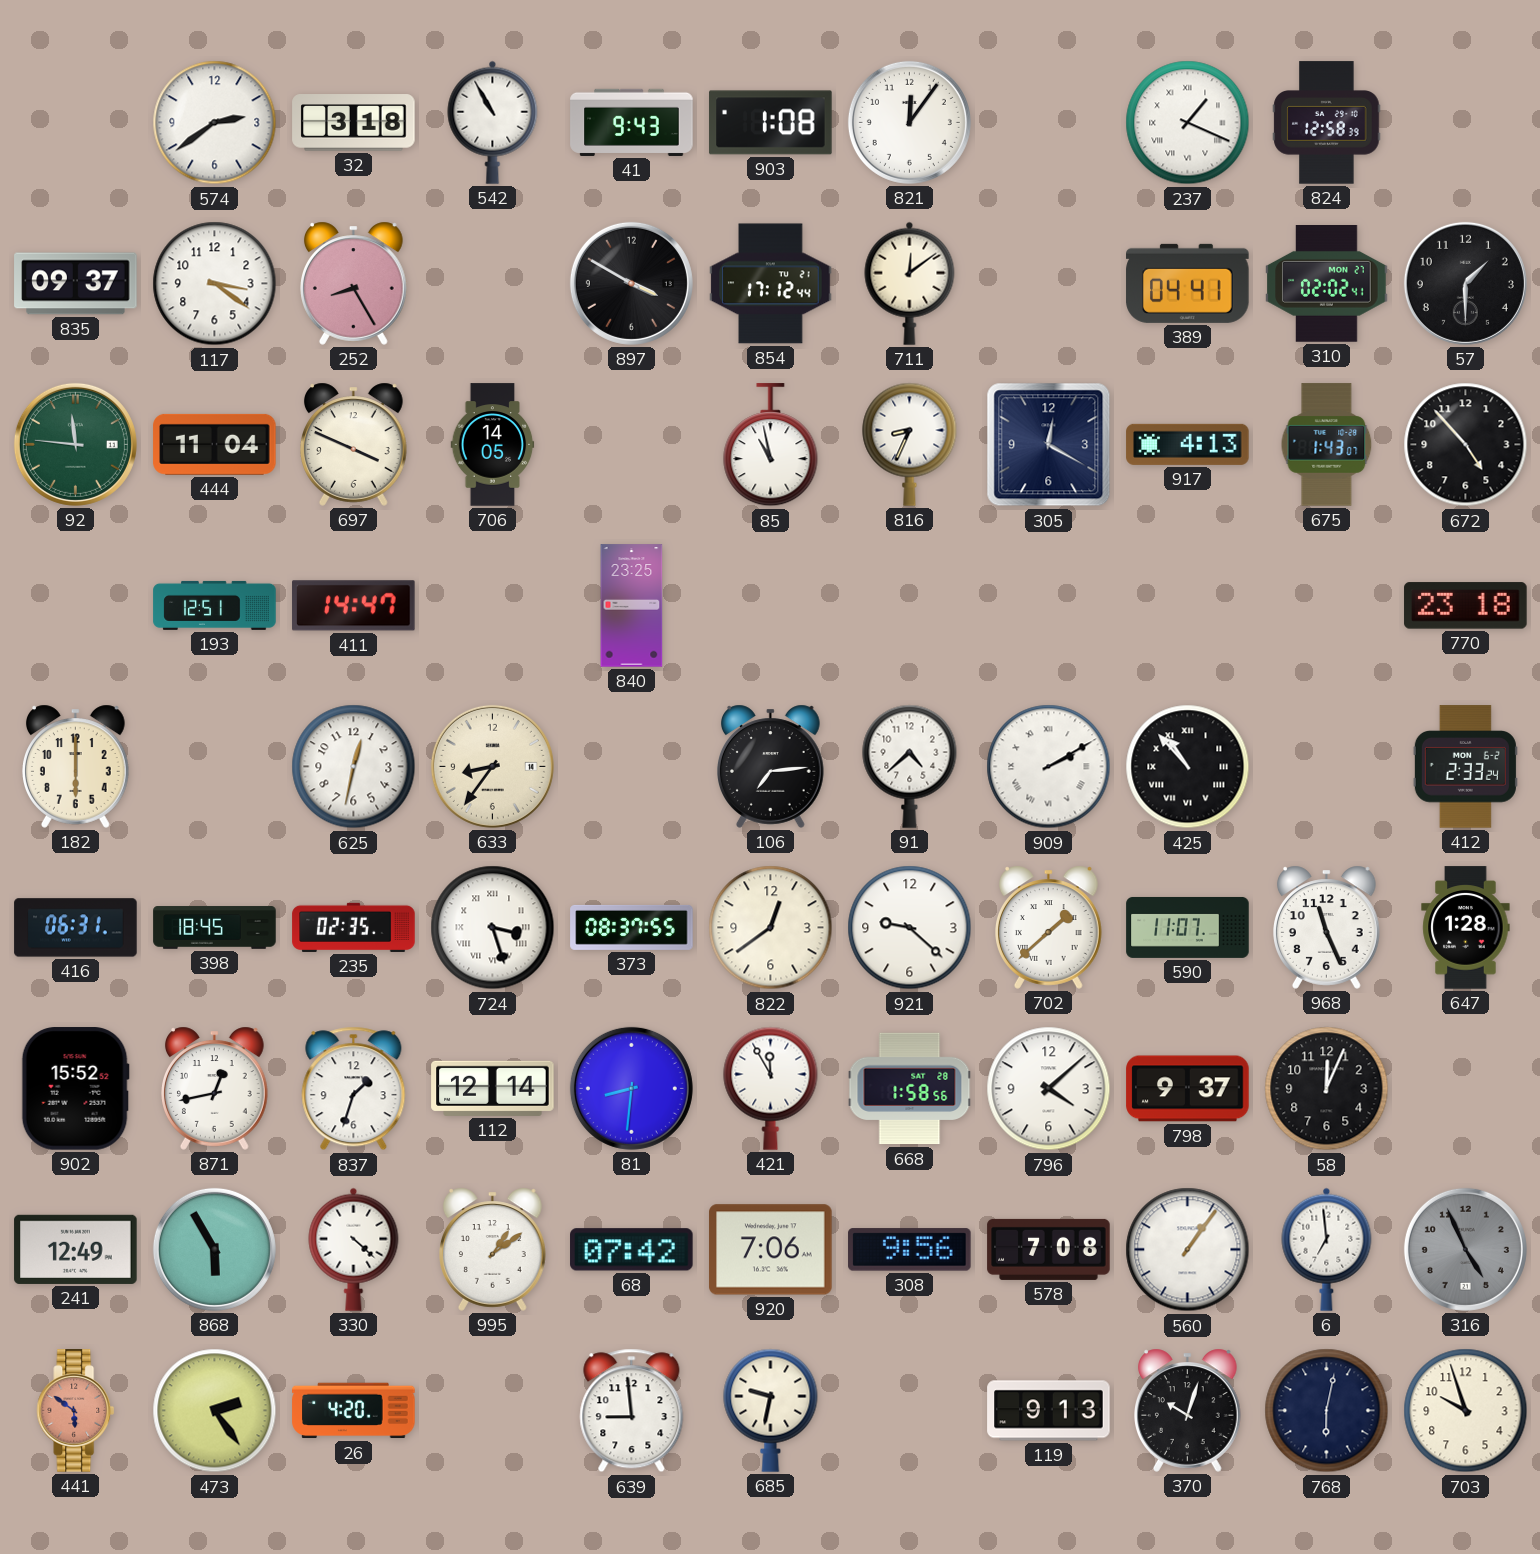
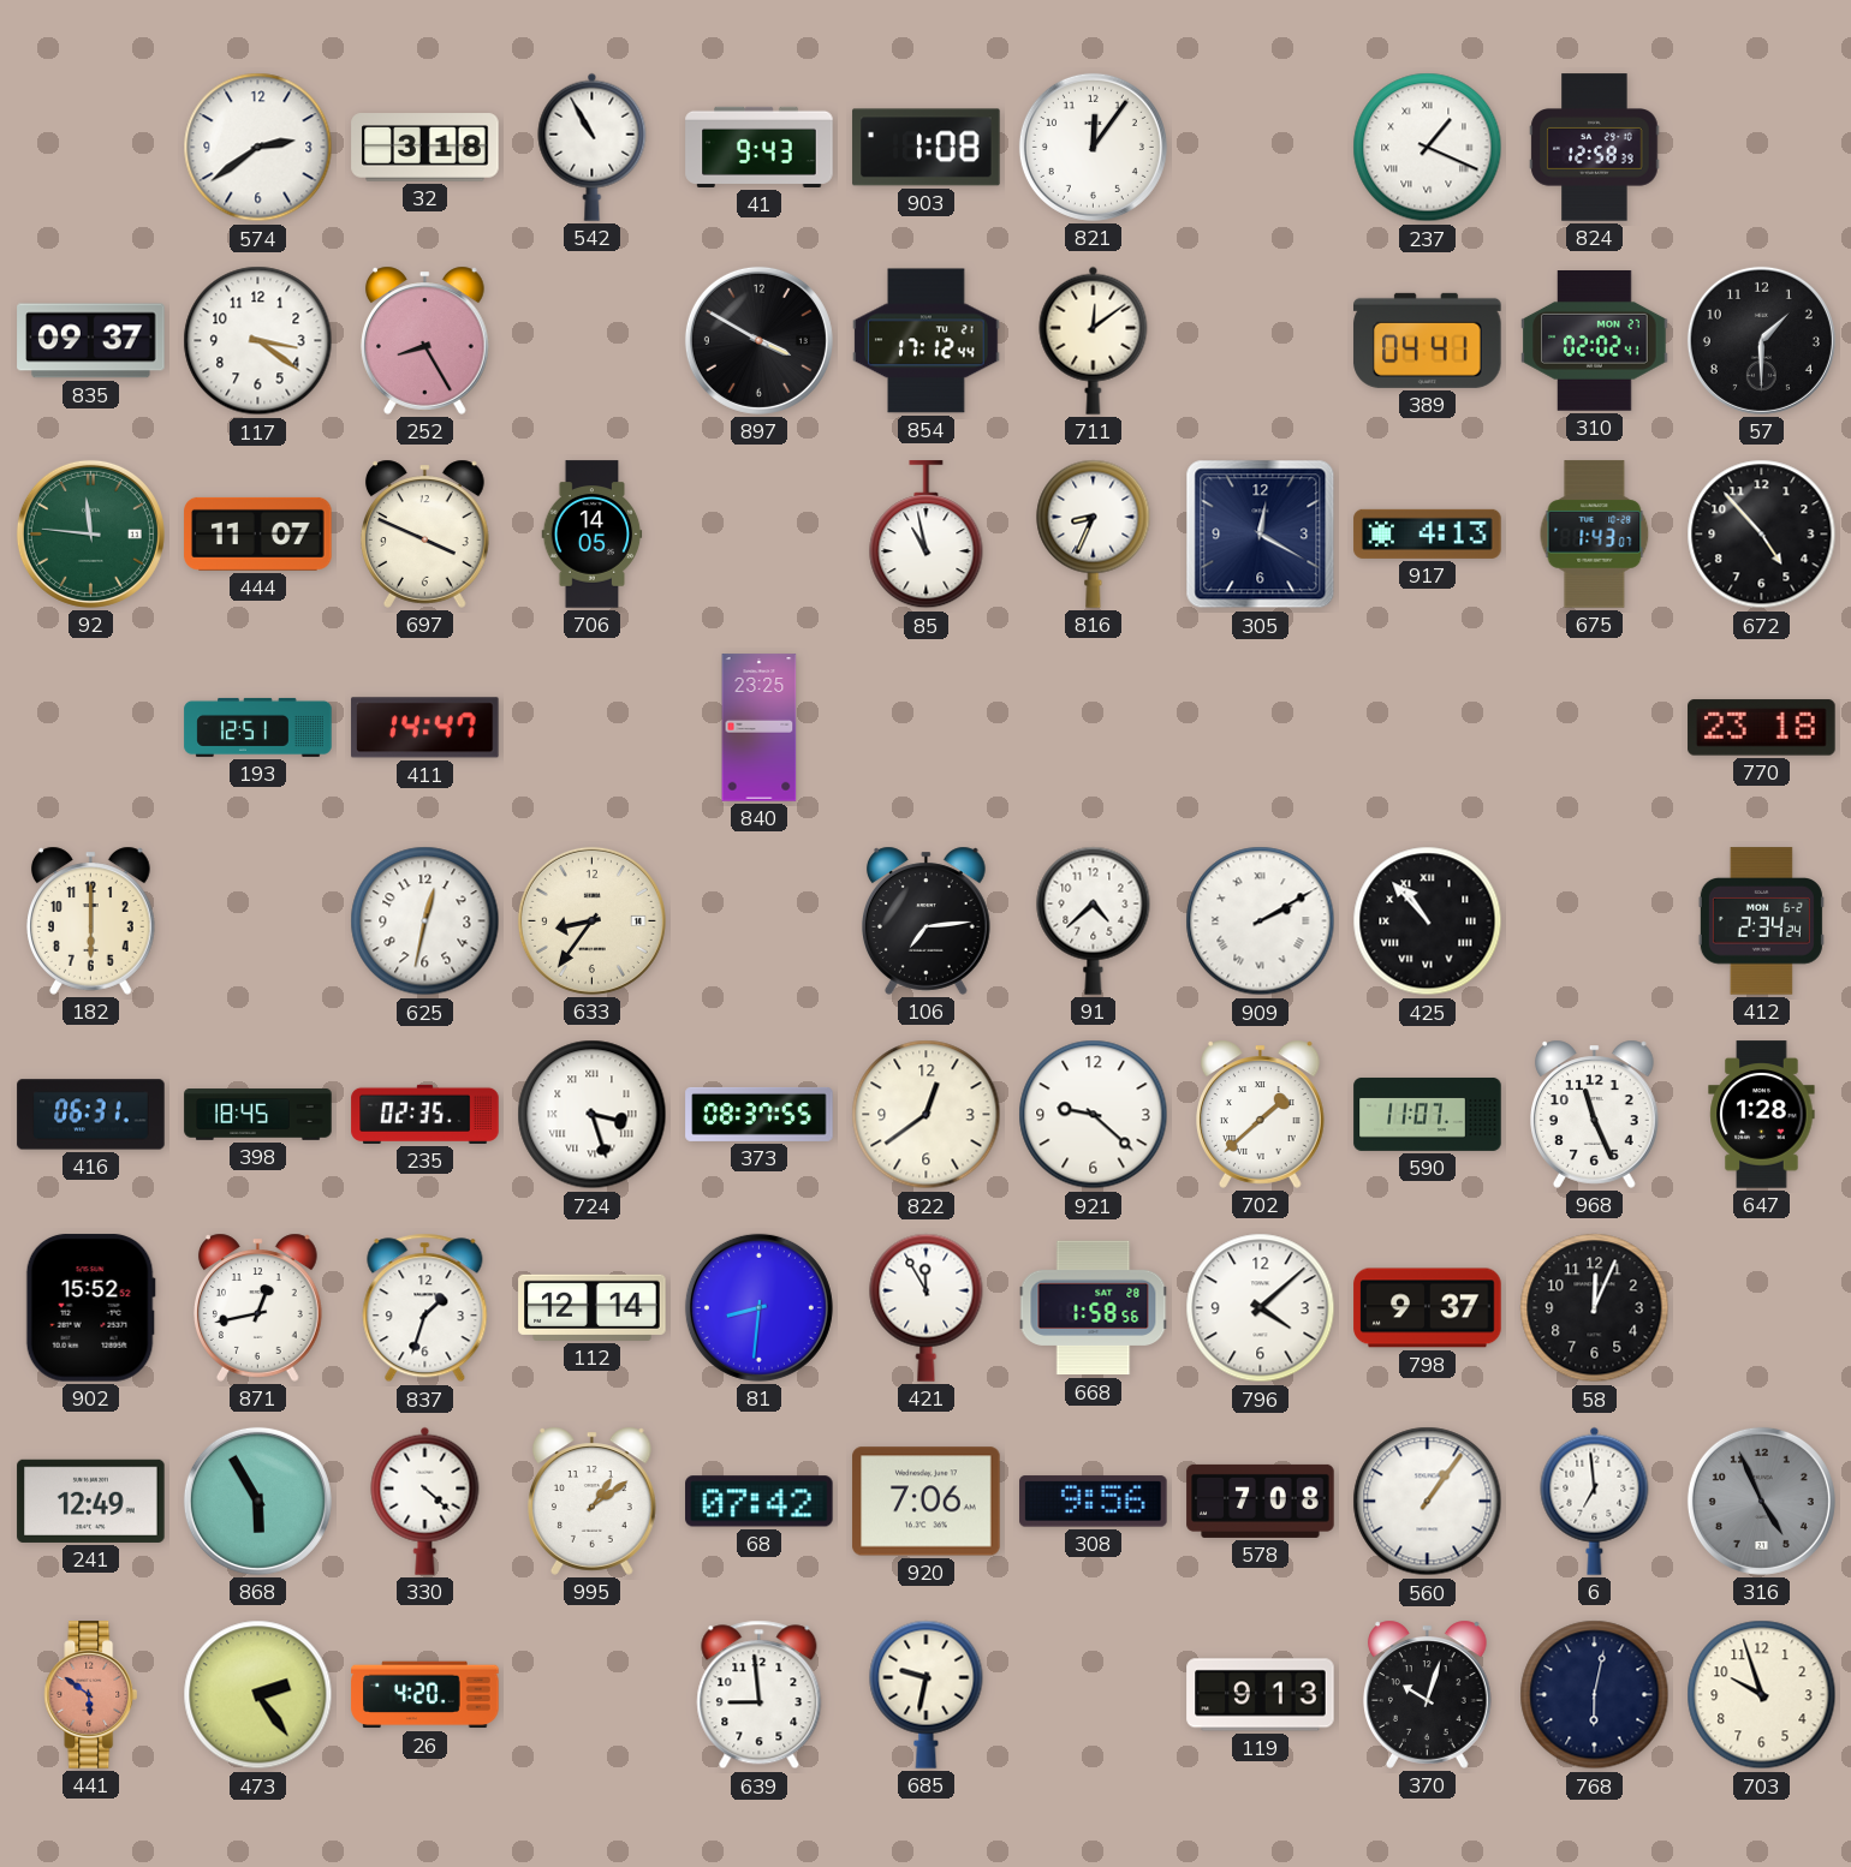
444: 11:04 -> 11:07 (258, 533)
412: 2:33 -> 2:34 (1761, 921)
